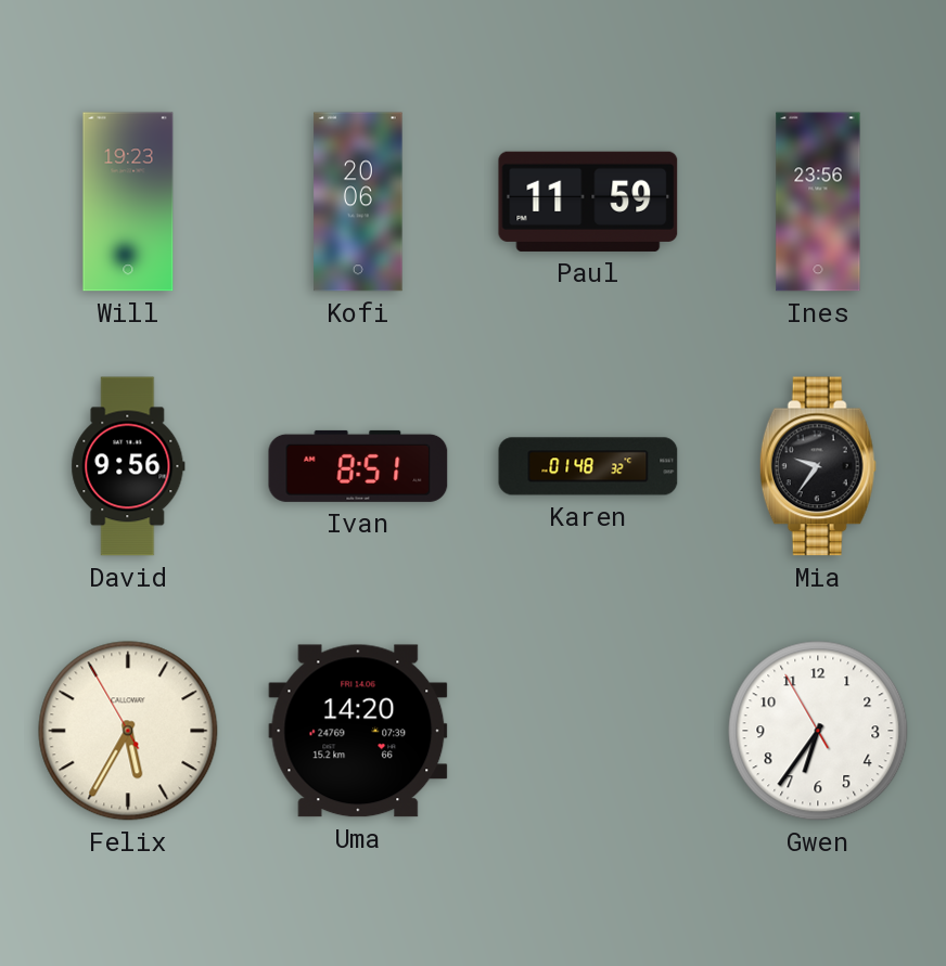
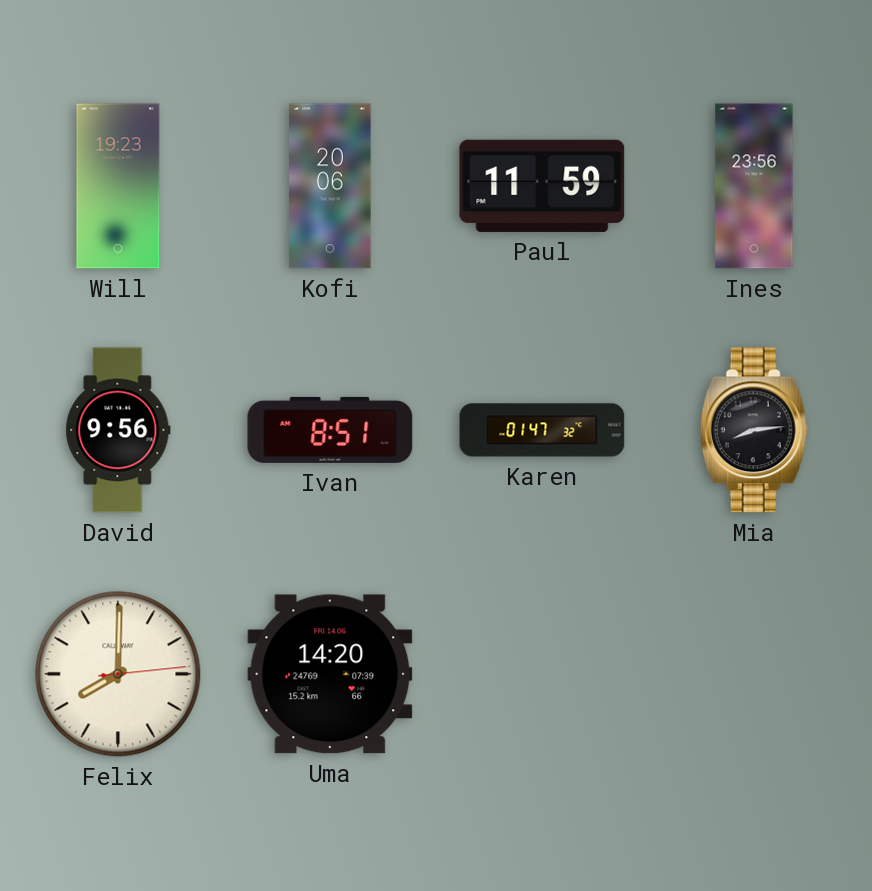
Karen: 01:48 -> 01:47 (542, 430)
Mia: 9:36 -> 8:14 (754, 430)
Felix: 5:34 -> 8:00 (118, 674)
Gwen: 6:35 -> none (818, 731)
